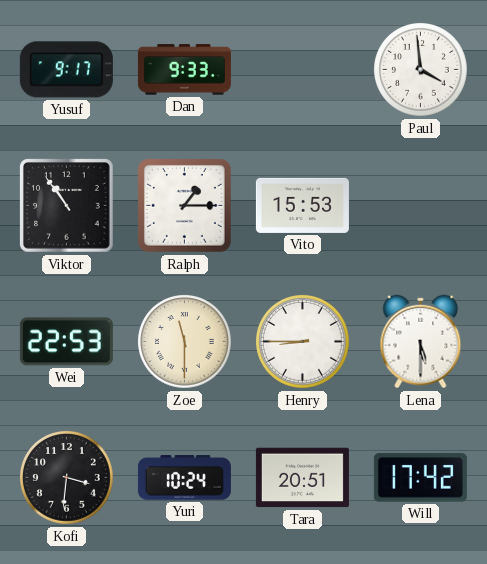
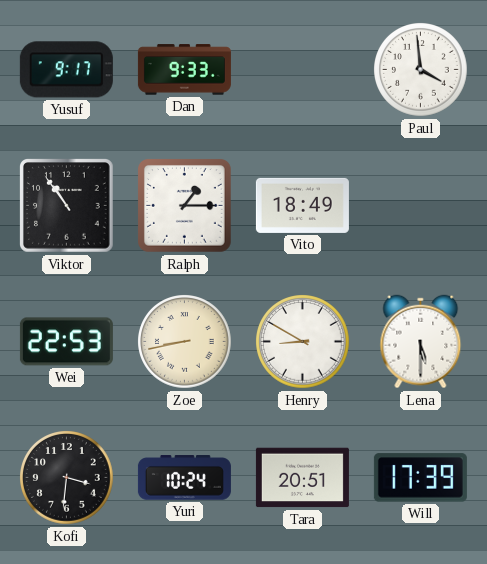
Vito: 15:53 -> 18:49 (302, 205)
Zoe: 11:30 -> 8:43 (185, 342)
Henry: 8:45 -> 8:50 (303, 342)
Will: 17:42 -> 17:39 (420, 478)
